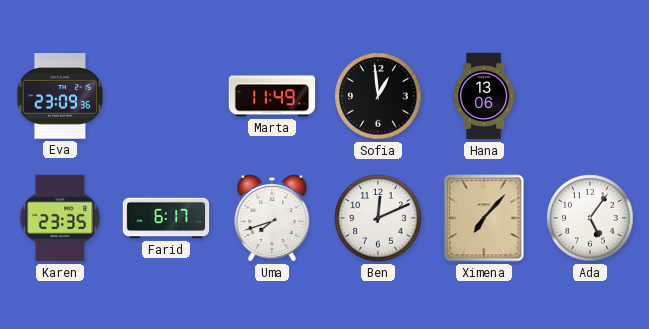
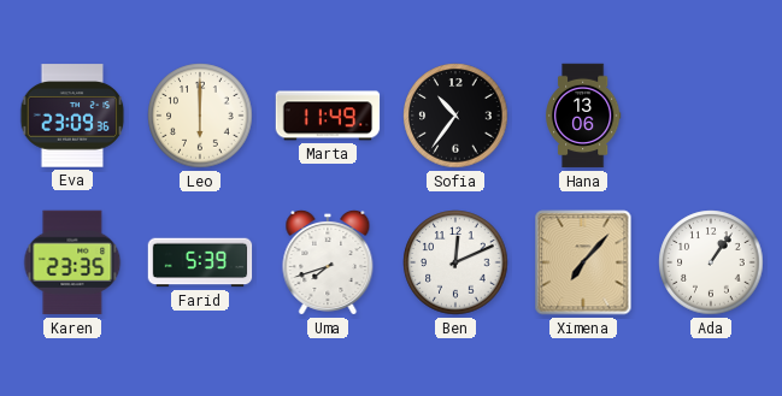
Leo: none -> 6:00 (200, 116)
Sofia: 12:59 -> 10:36 (455, 116)
Farid: 6:17 -> 5:39 (200, 262)
Ada: 5:06 -> 1:06 (711, 262)
